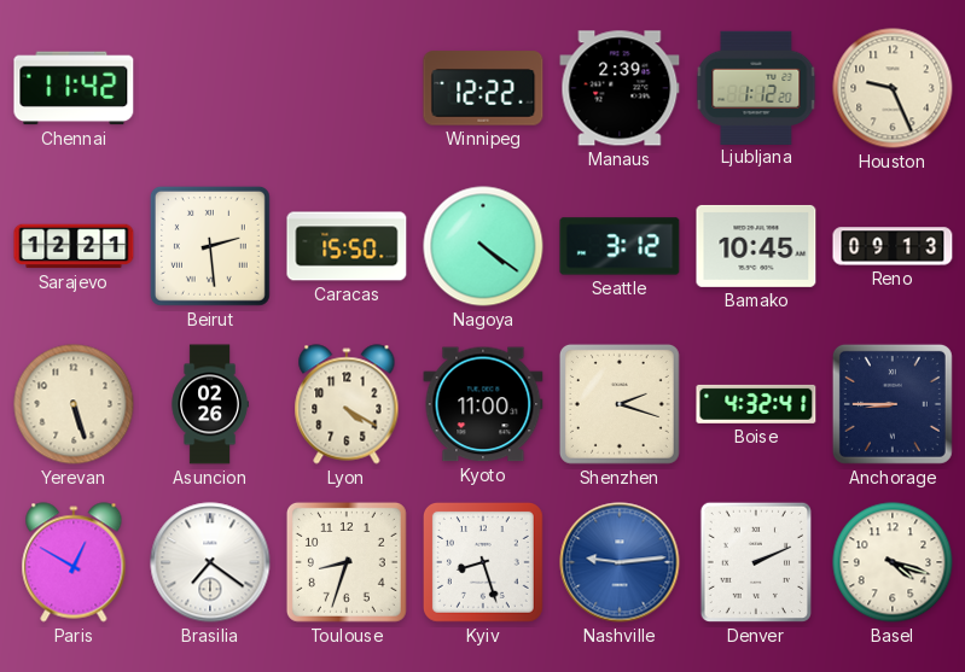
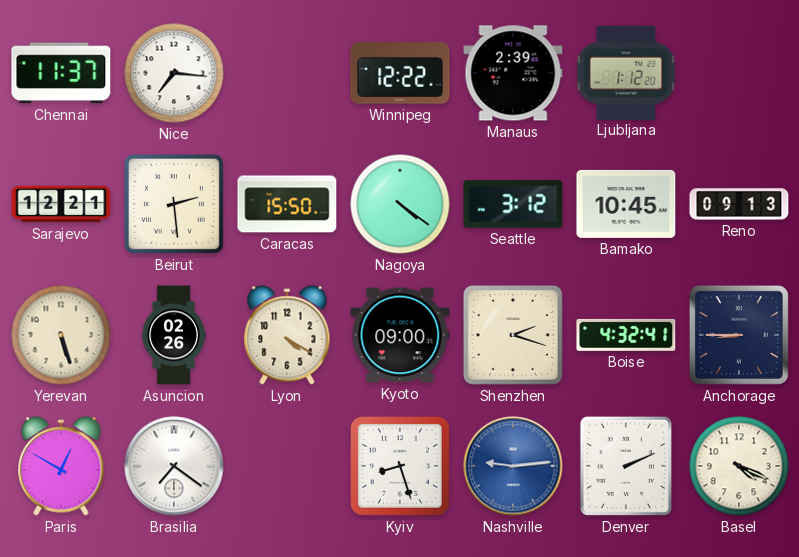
Chennai: 11:42 -> 11:37 (61, 73)
Nice: none -> 7:16 (174, 73)
Houston: 9:26 -> none (893, 88)
Kyoto: 11:00 -> 09:00 (400, 335)
Toulouse: 8:33 -> none (347, 562)
Basel: 4:18 -> 4:19 (739, 466)
